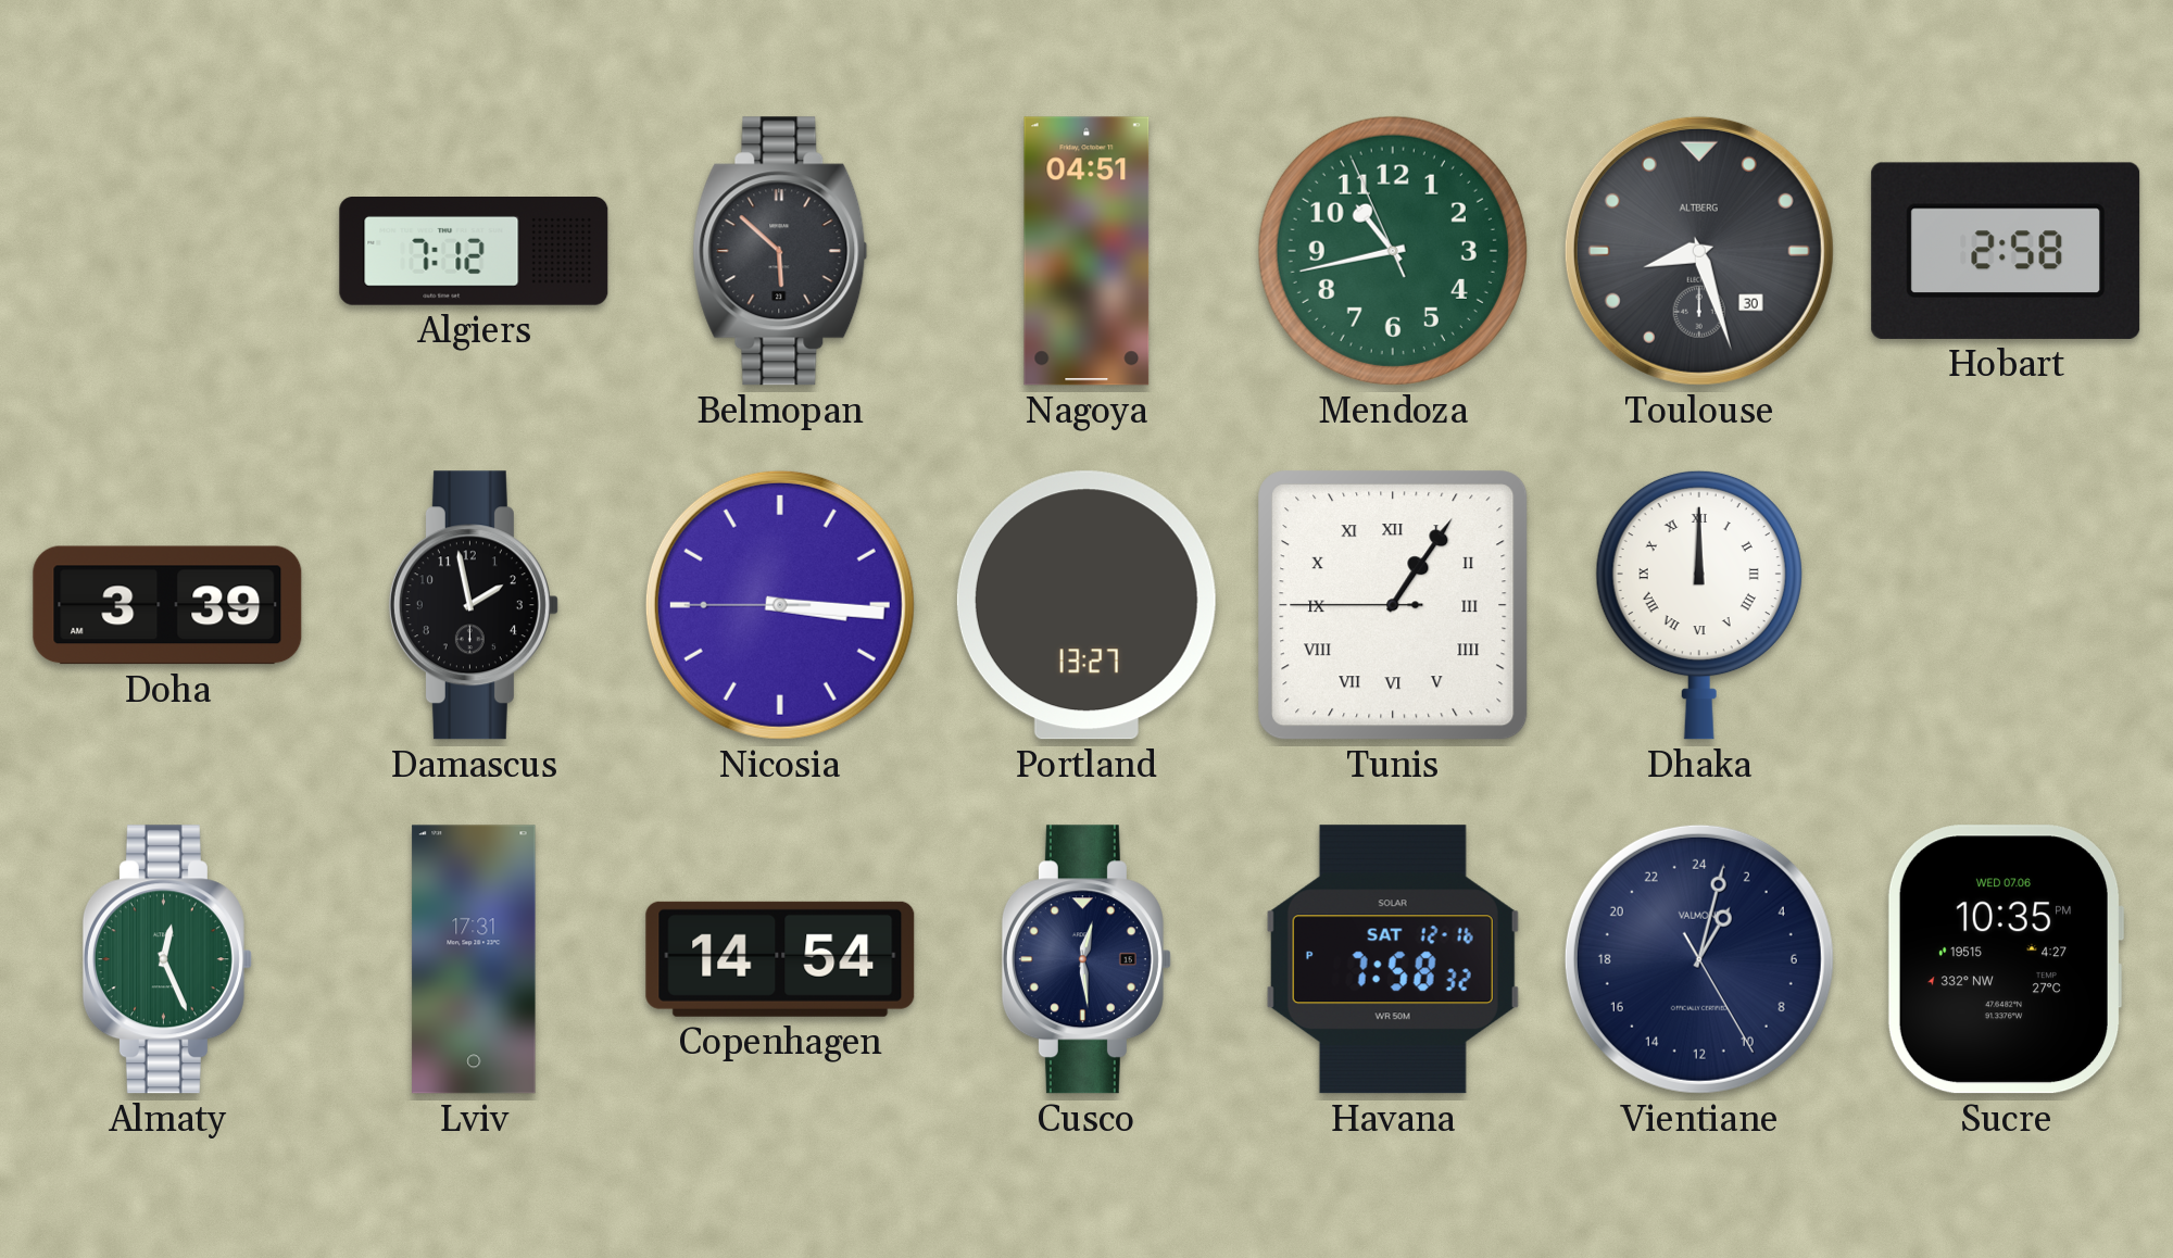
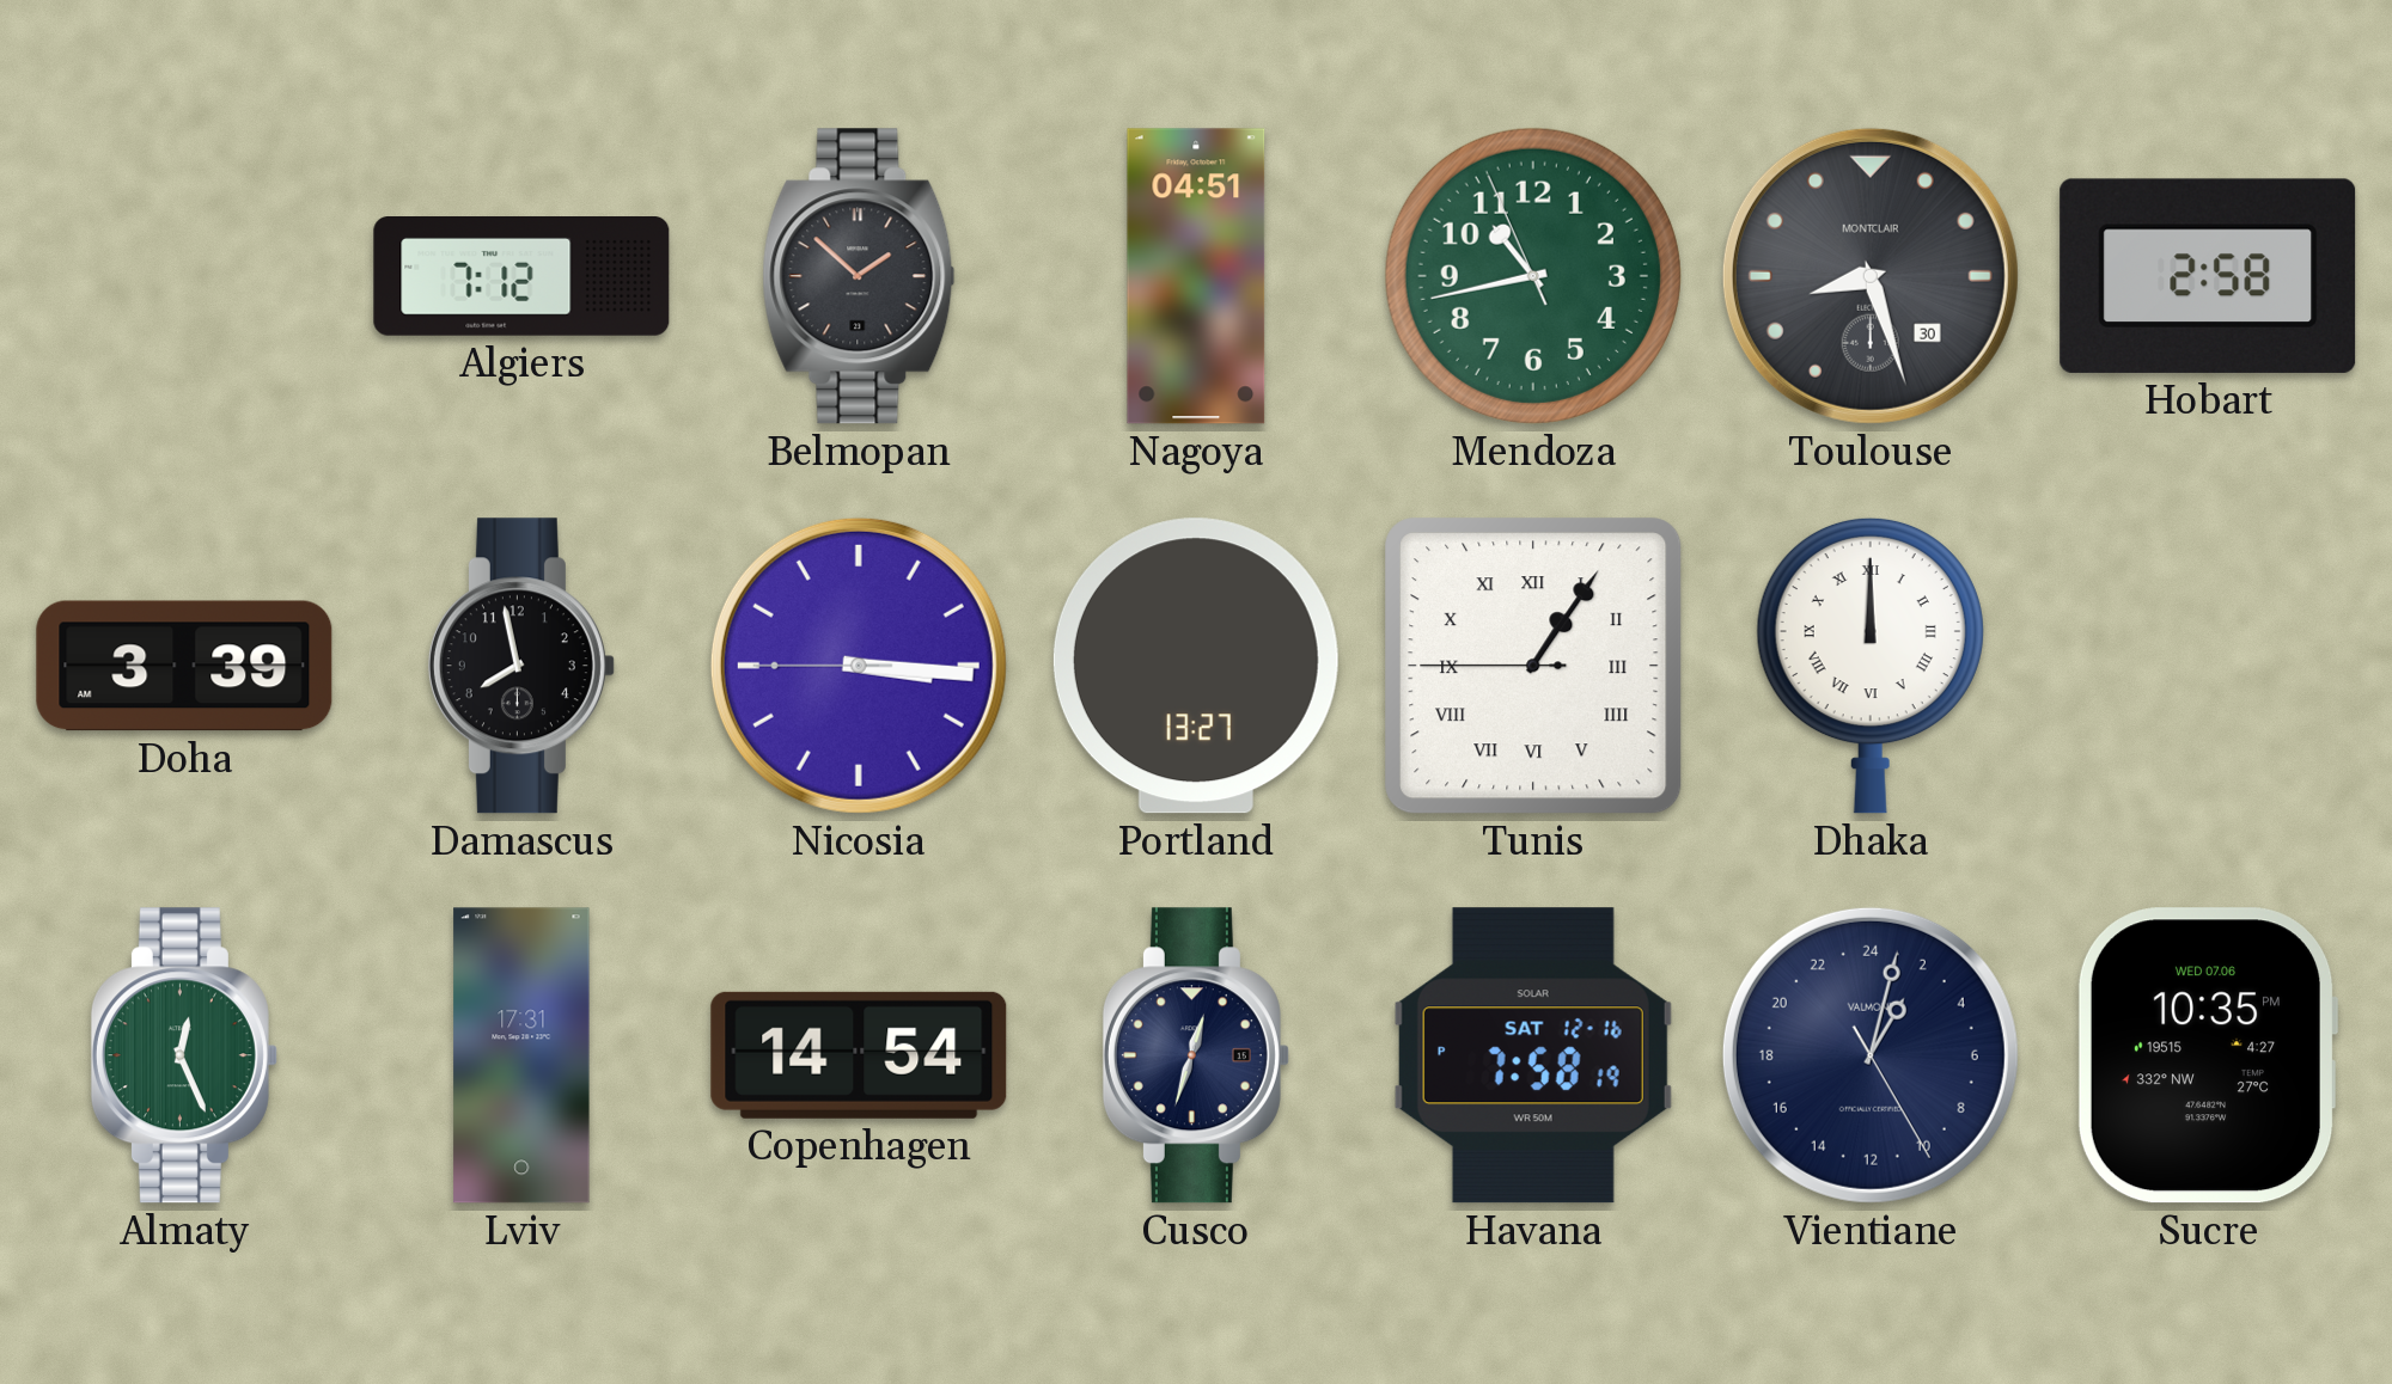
Belmopan: 5:52 -> 1:52 (859, 276)
Toulouse brand: ALTBERG -> MONTCLAIR (1871, 276)
Damascus: 1:58 -> 7:58 (521, 666)
Cusco: 12:29 -> 12:33 (1196, 1055)
Havana: 7:58:32 PM -> 7:58:19 PM (1533, 1055)
